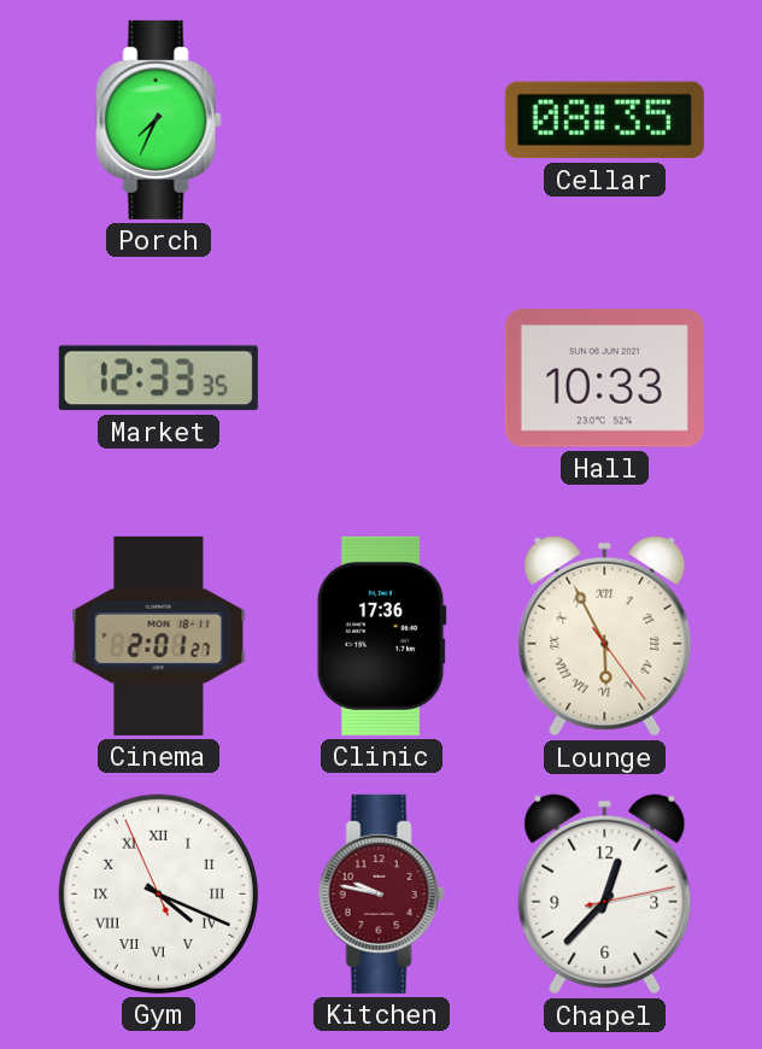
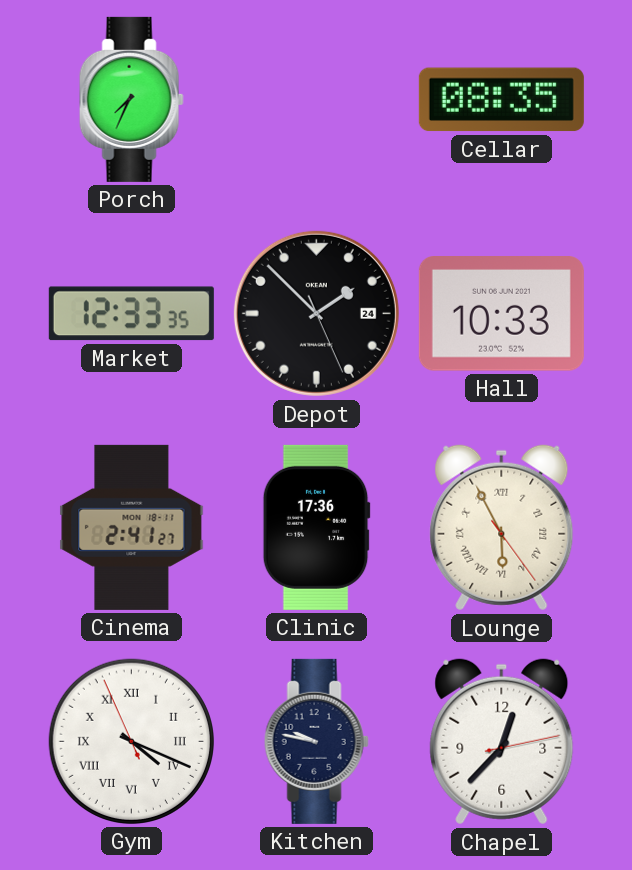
Depot: none -> 1:52 (316, 313)
Cinema: 2:01 -> 2:41 (132, 527)
Kitchen dial: burgundy -> navy (316, 741)
